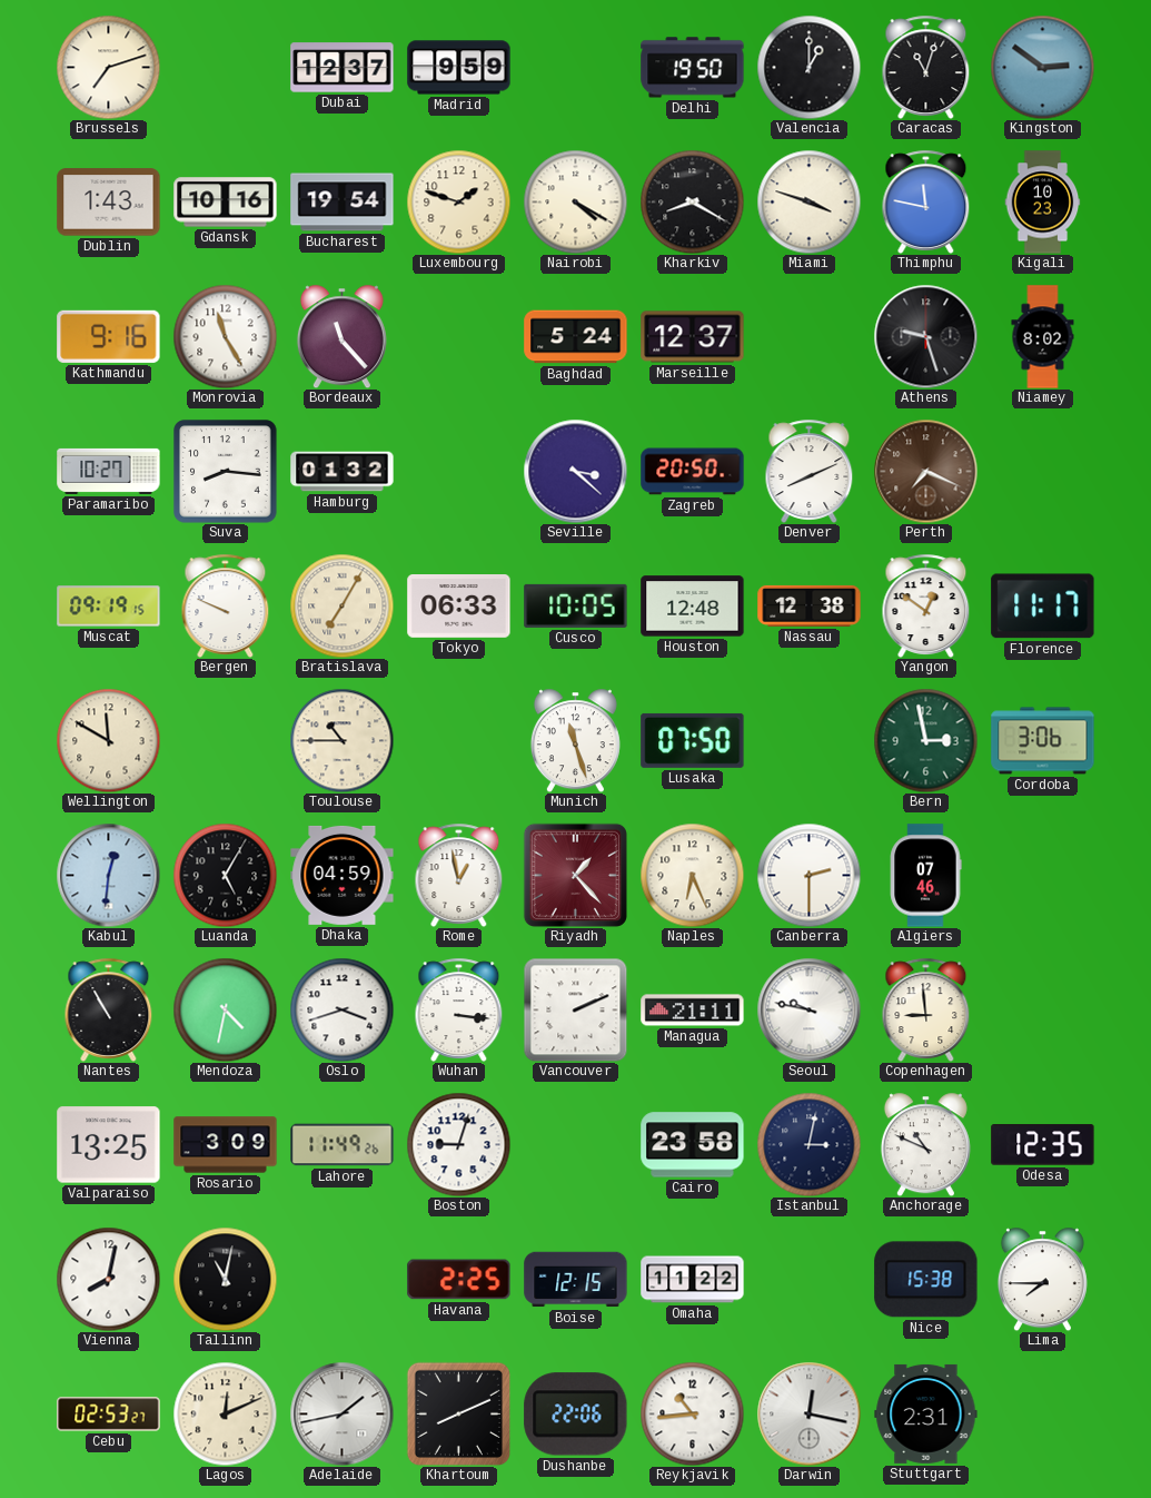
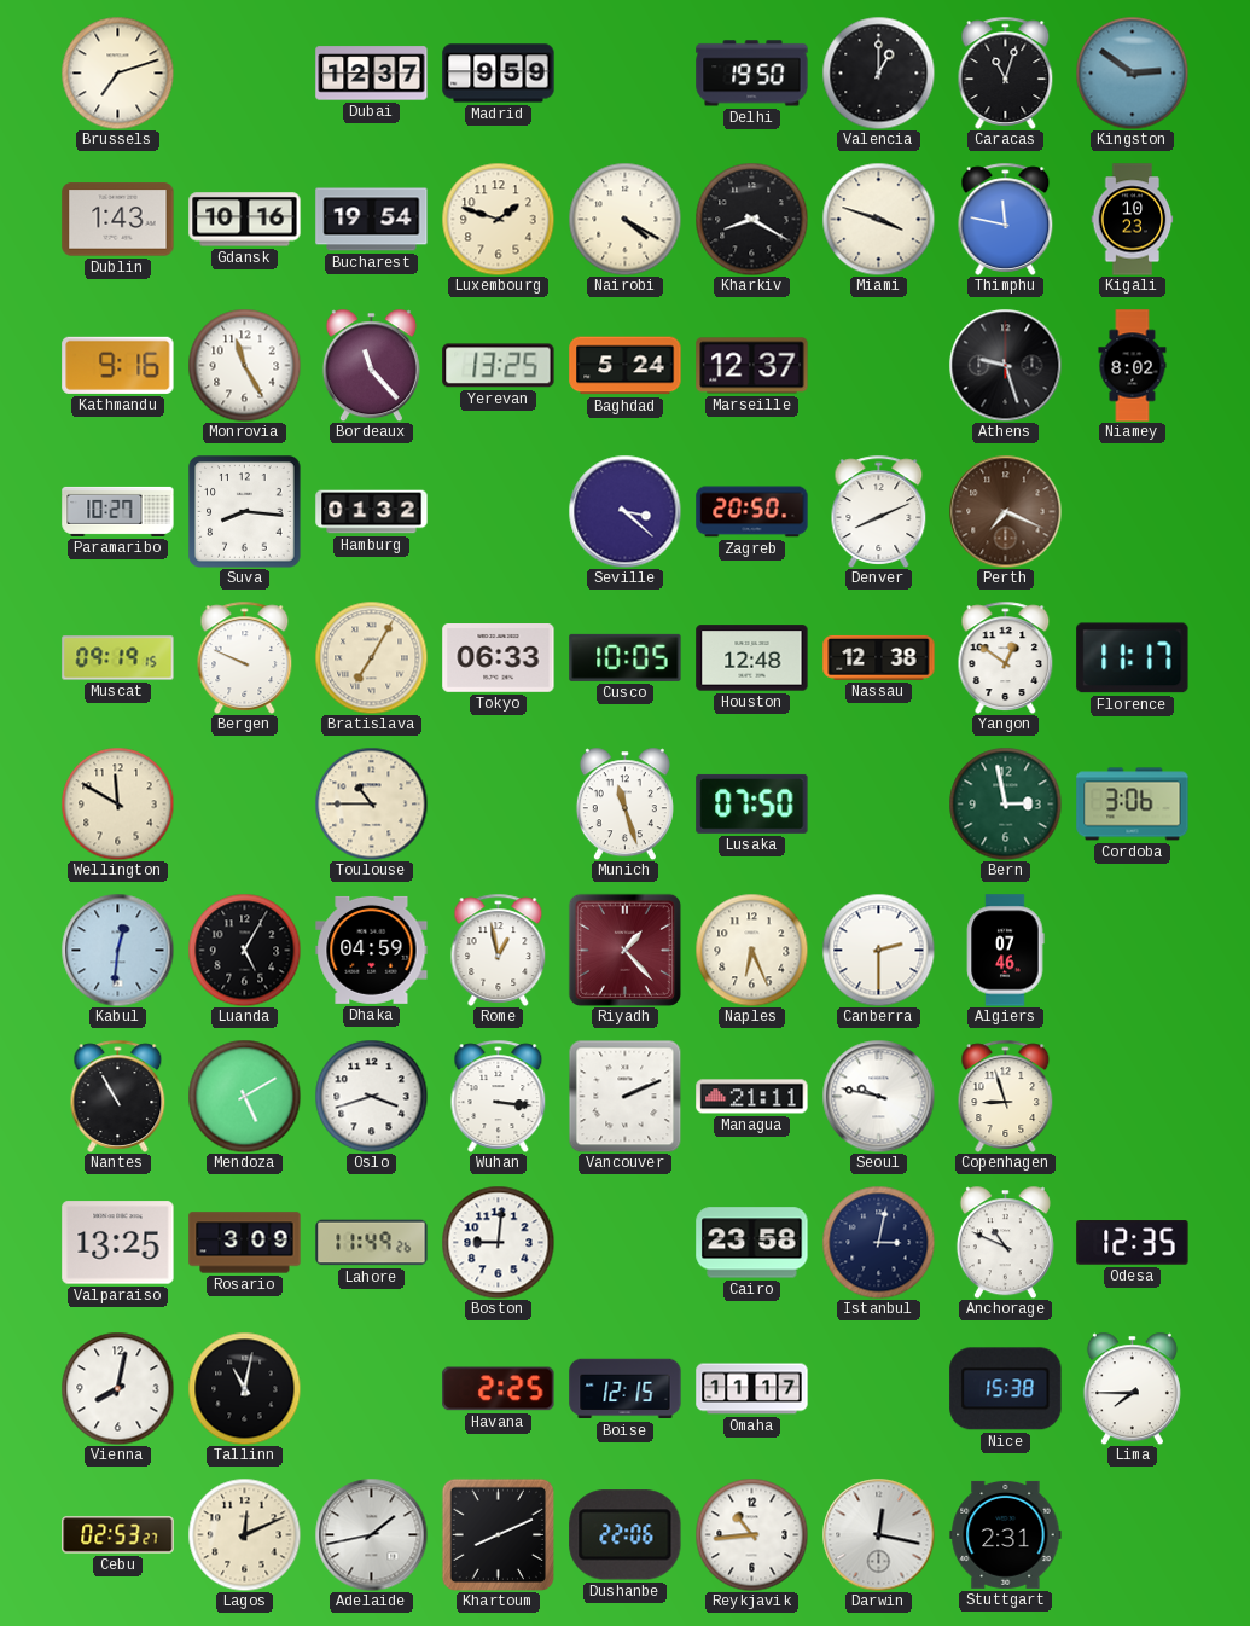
Yerevan: none -> 13:25 (499, 366)
Mendoza: 4:32 -> 5:10 (244, 1096)
Copenhagen: 8:59 -> 8:57 (1006, 1096)
Boston: 9:03 -> 9:01 (498, 1242)
Omaha: 11:22 -> 11:17 (752, 1389)
